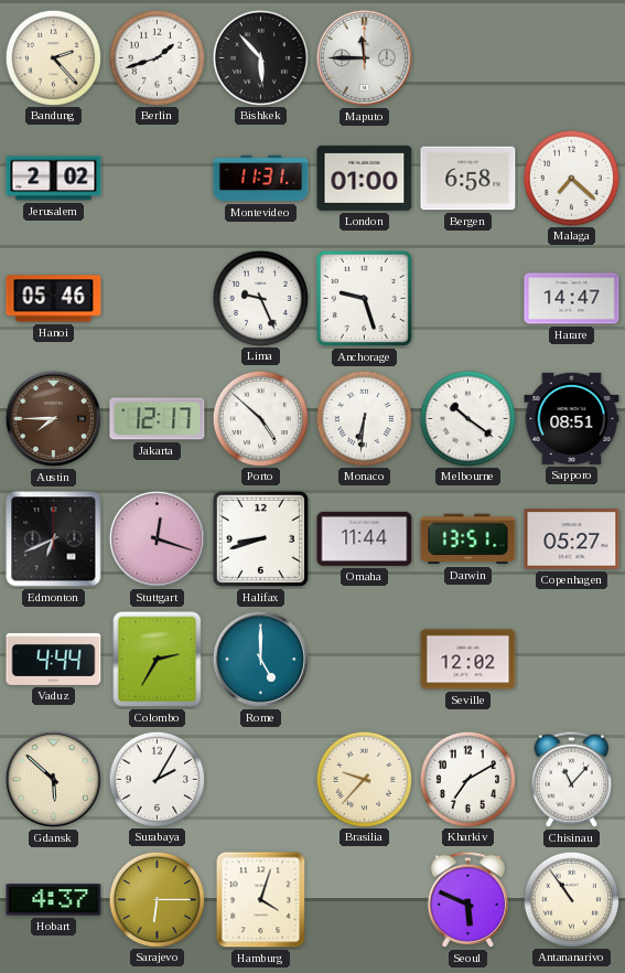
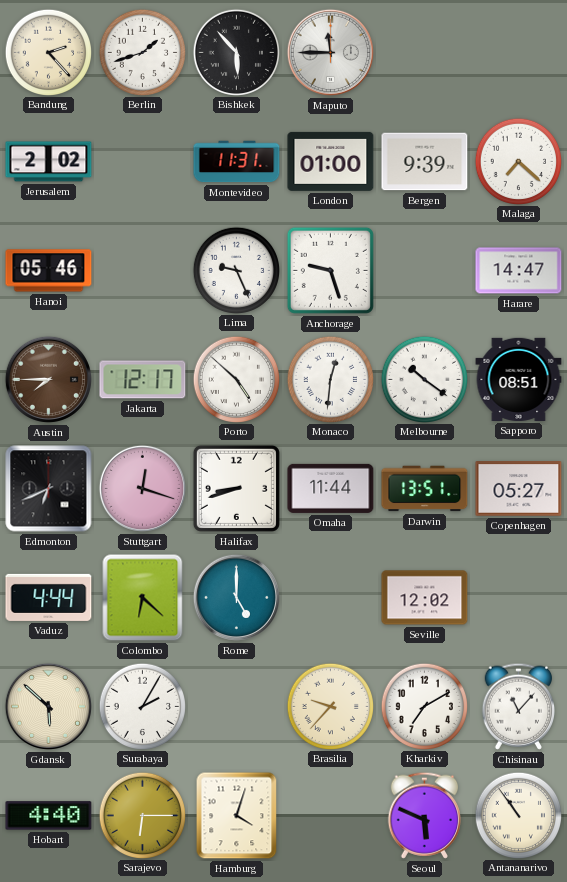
Bergen: 6:58 -> 9:39 (425, 162)
Monaco: 6:31 -> 12:31 (330, 379)
Colombo: 2:35 -> 6:22 (143, 598)
Hobart: 4:37 -> 4:40 (49, 816)
